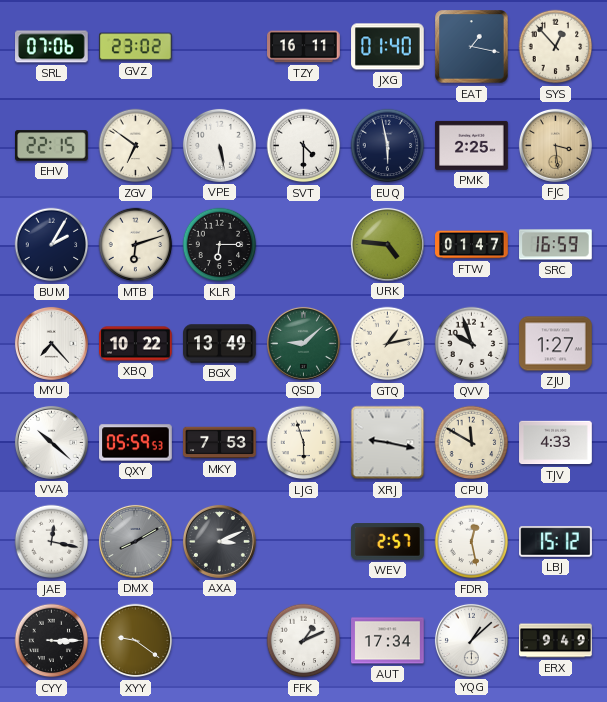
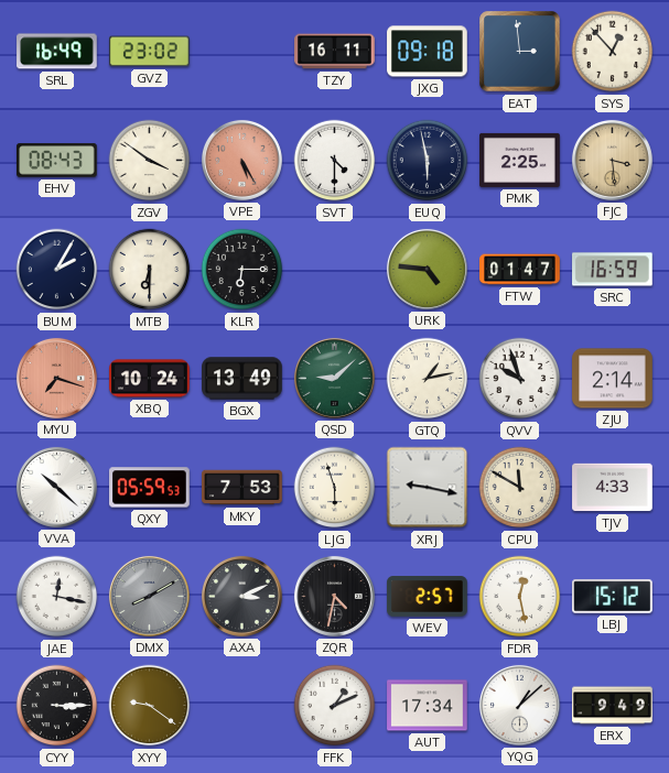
SRL: 07:06 -> 16:49 (57, 52)
JXG: 01:40 -> 09:18 (428, 52)
EAT: 1:17 -> 2:59 (520, 52)
EHV: 22:15 -> 08:43 (57, 161)
ZGV: 6:51 -> 3:51 (150, 161)
VPE: 5:28 -> 5:25 (241, 160)
VPE dial: white -> salmon (241, 160)
MTB: 6:12 -> 6:30 (150, 270)
MYU: 7:23 -> 7:18 (56, 378)
MYU dial: white -> salmon (56, 378)
XBQ: 10:22 -> 10:24 (150, 379)
ZJU: 1:27 -> 2:14 (613, 379)
ZQR: none -> 4:32 (334, 596)
